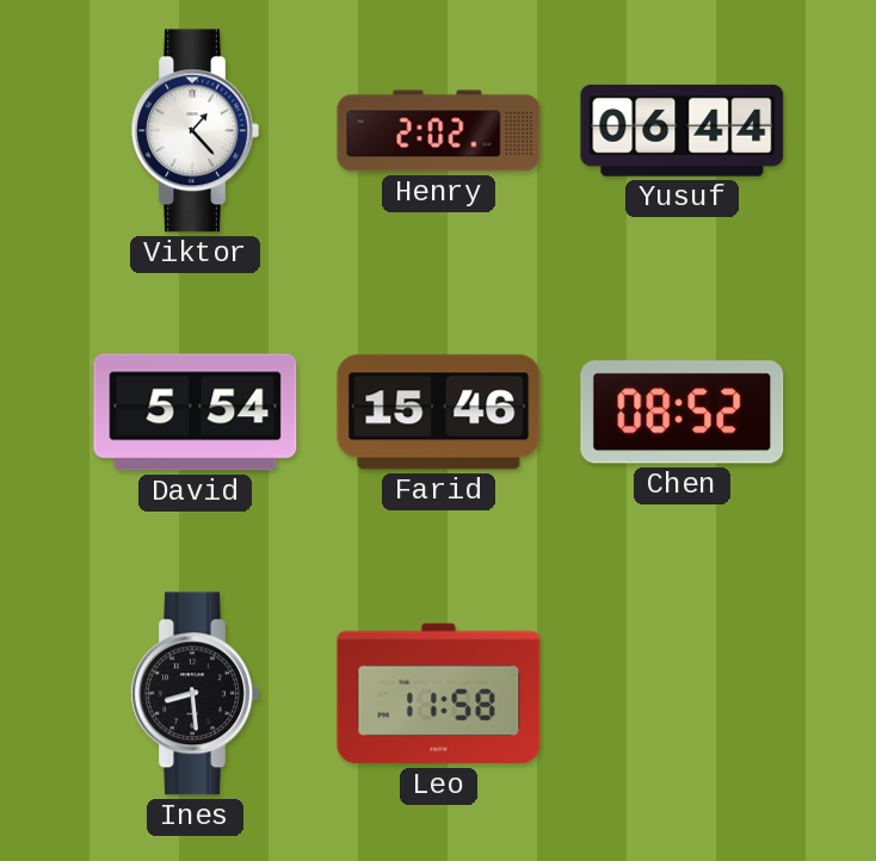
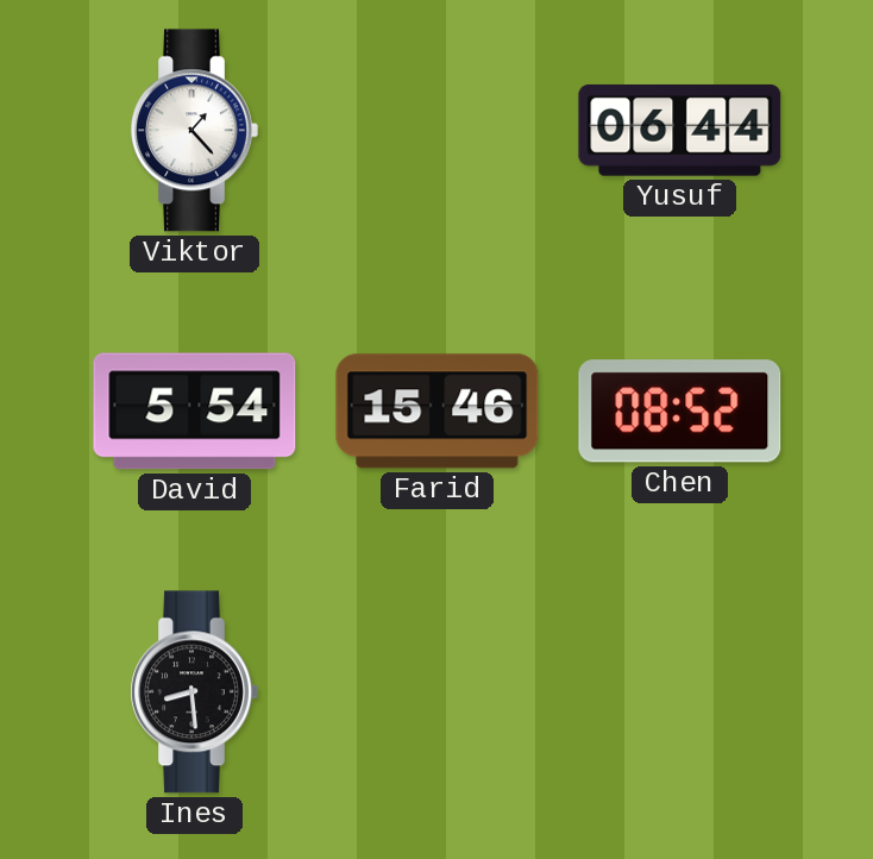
Henry: 2:02 -> none (439, 131)
Leo: 11:58 -> none (439, 694)
